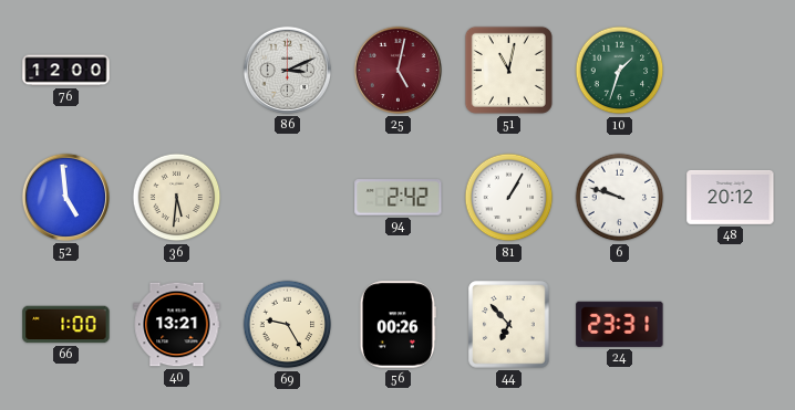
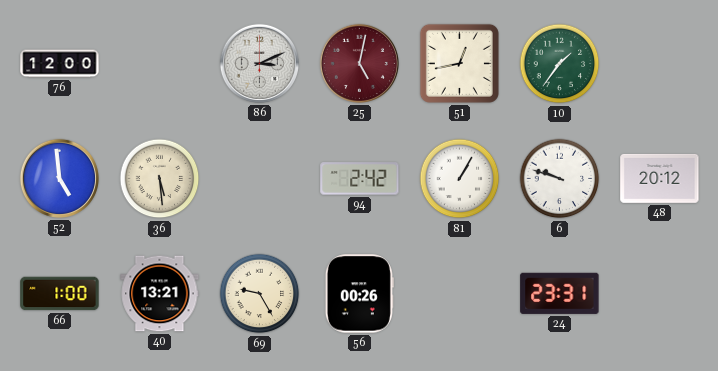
51: 11:02 -> 12:43 (459, 63)
10: 1:33 -> 1:36 (560, 64)
36: 5:31 -> 5:29 (160, 179)
44: 6:53 -> none (509, 325)
